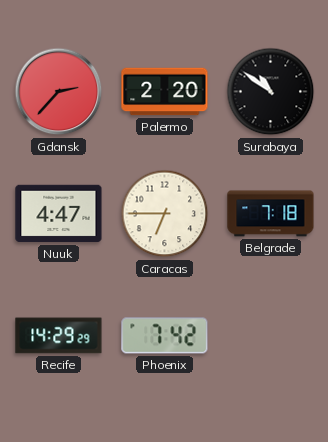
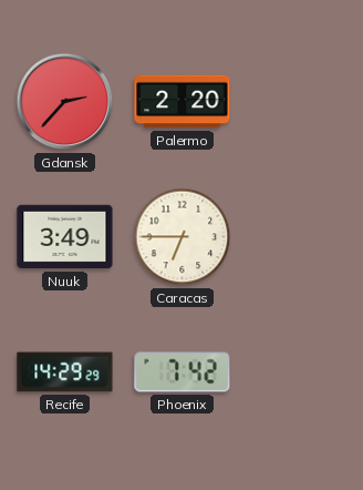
Surabaya: 10:51 -> none (271, 92)
Nuuk: 4:47 -> 3:49 (65, 237)
Belgrade: 7:18 -> none (271, 214)
